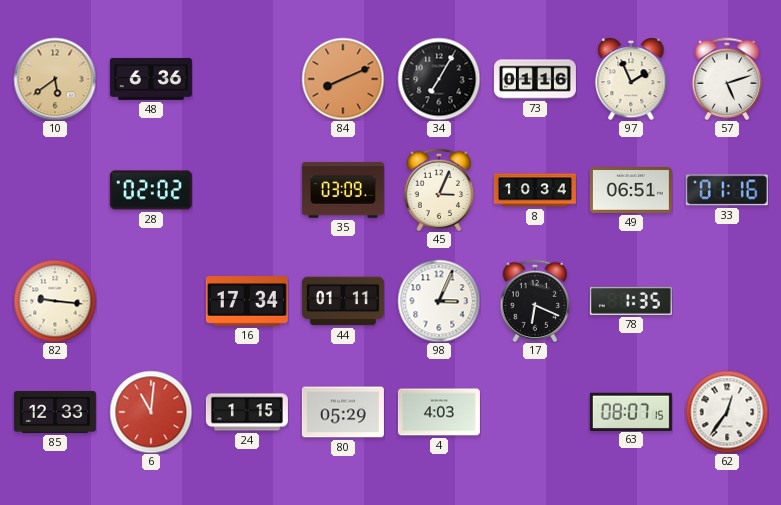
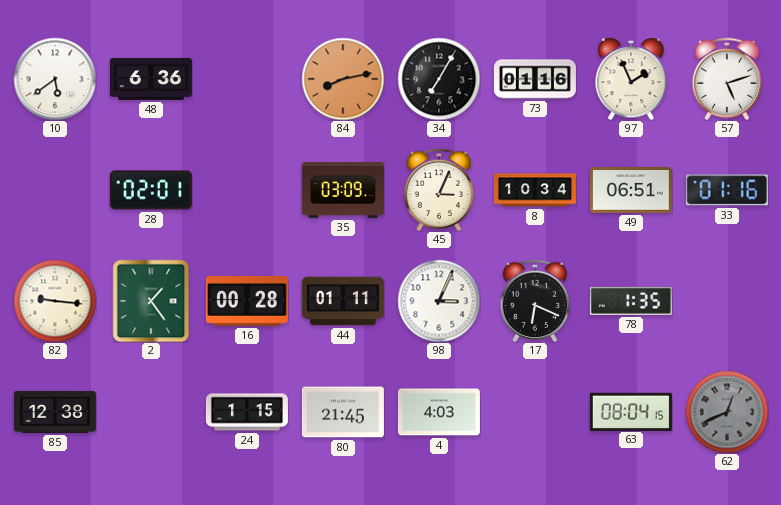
10 dial: champagne -> white (55, 79)
84: 8:11 -> 8:13 (343, 79)
28: 02:02 -> 02:01 (151, 190)
2: none -> 1:24 (151, 301)
16: 17:34 -> 00:28 (247, 302)
85: 12:33 -> 12:38 (55, 412)
6: 11:01 -> none (151, 412)
80: 05:29 -> 21:45 (343, 412)
63: 08:07 -> 08:04 (631, 411)
62: 12:36 -> 12:41 (727, 412)
62 dial: white -> grey (727, 412)
